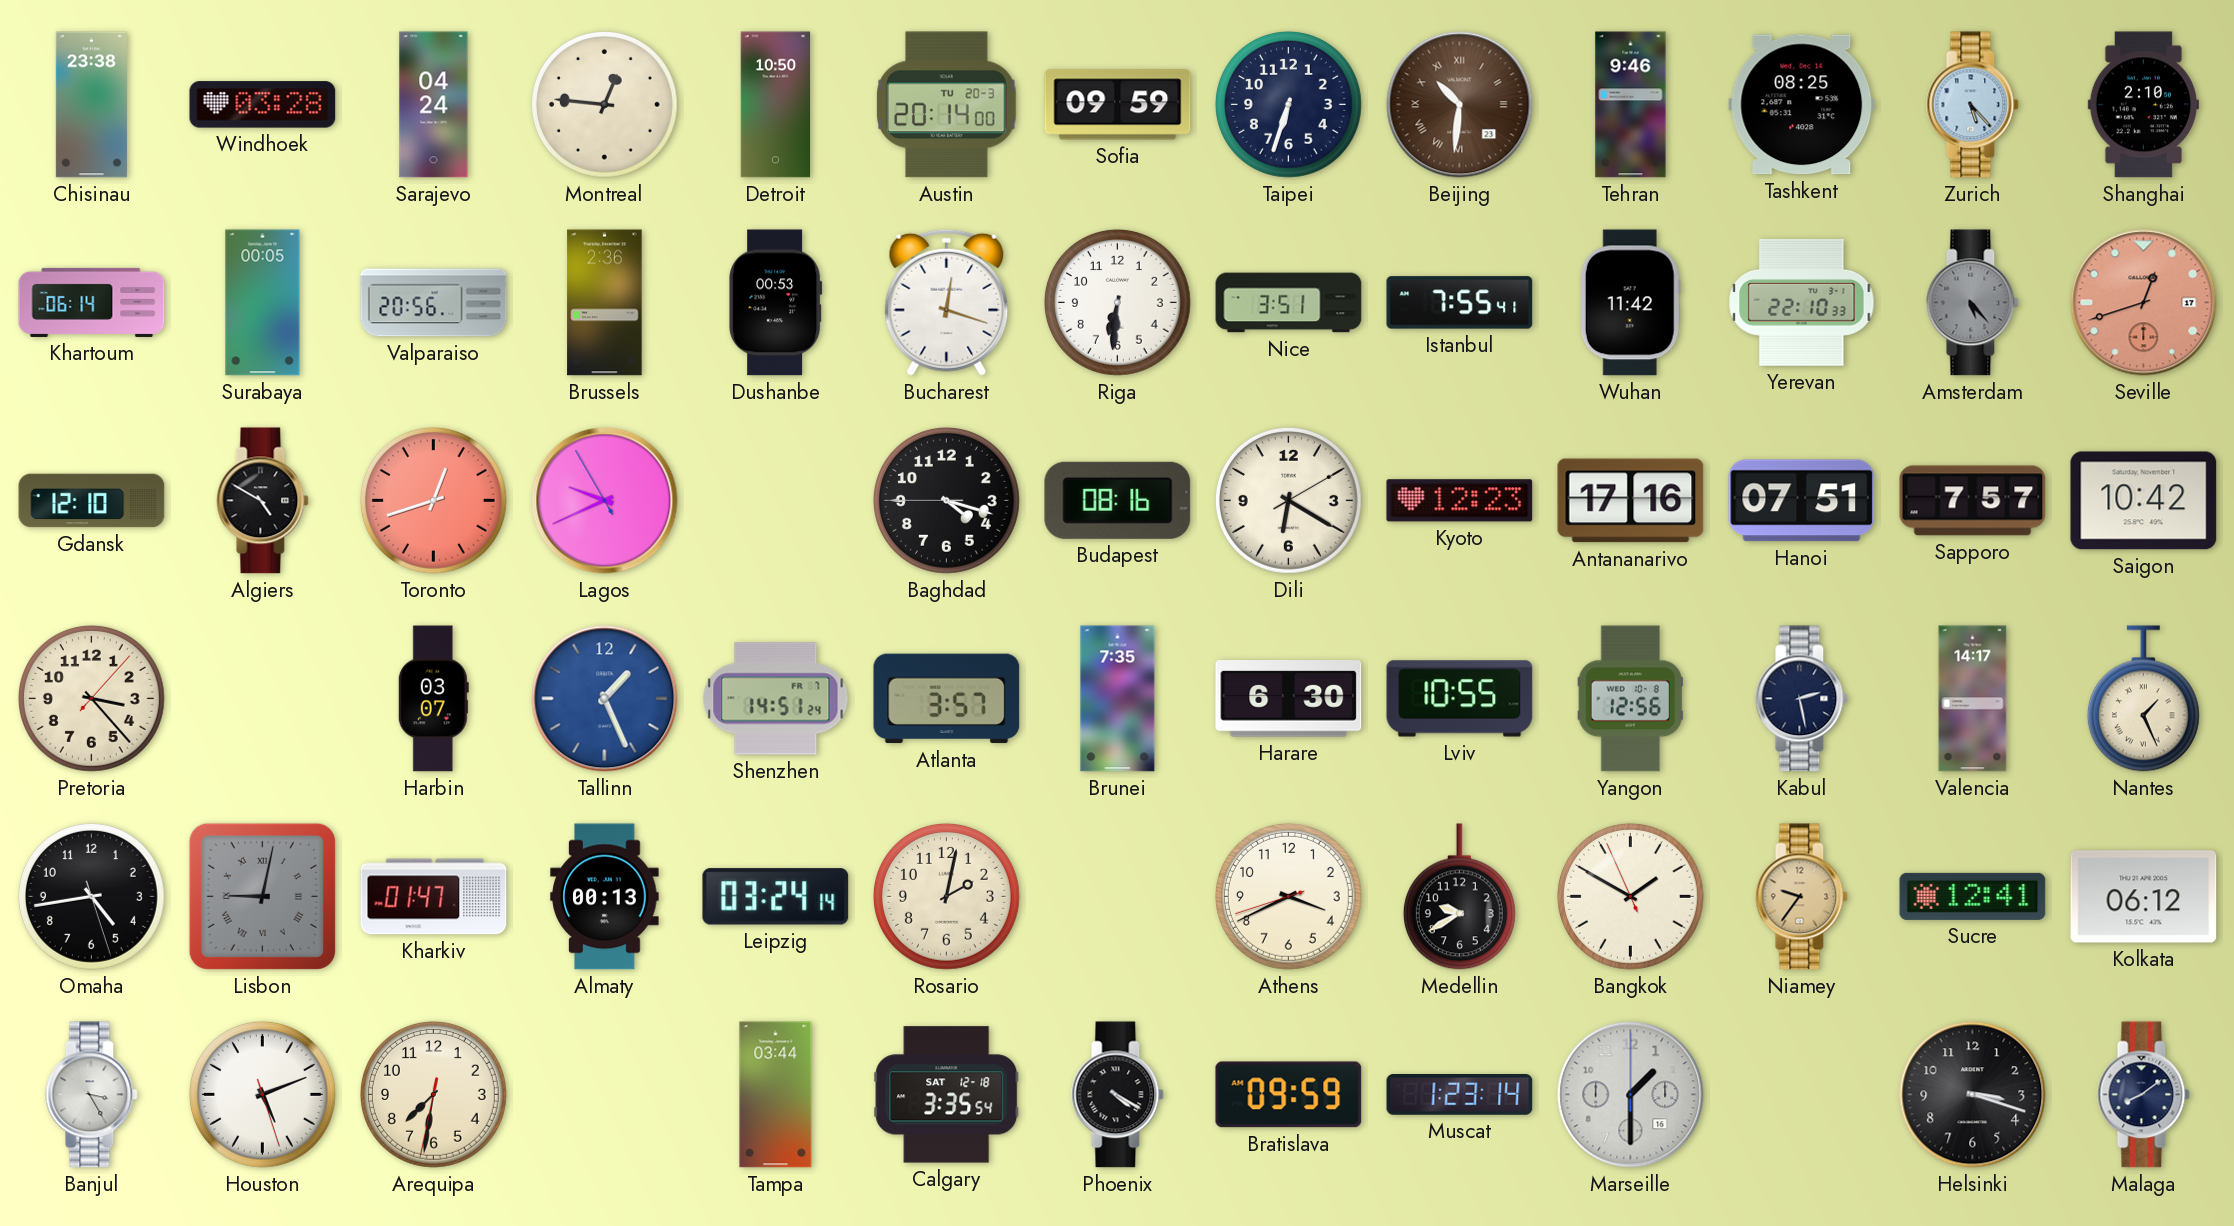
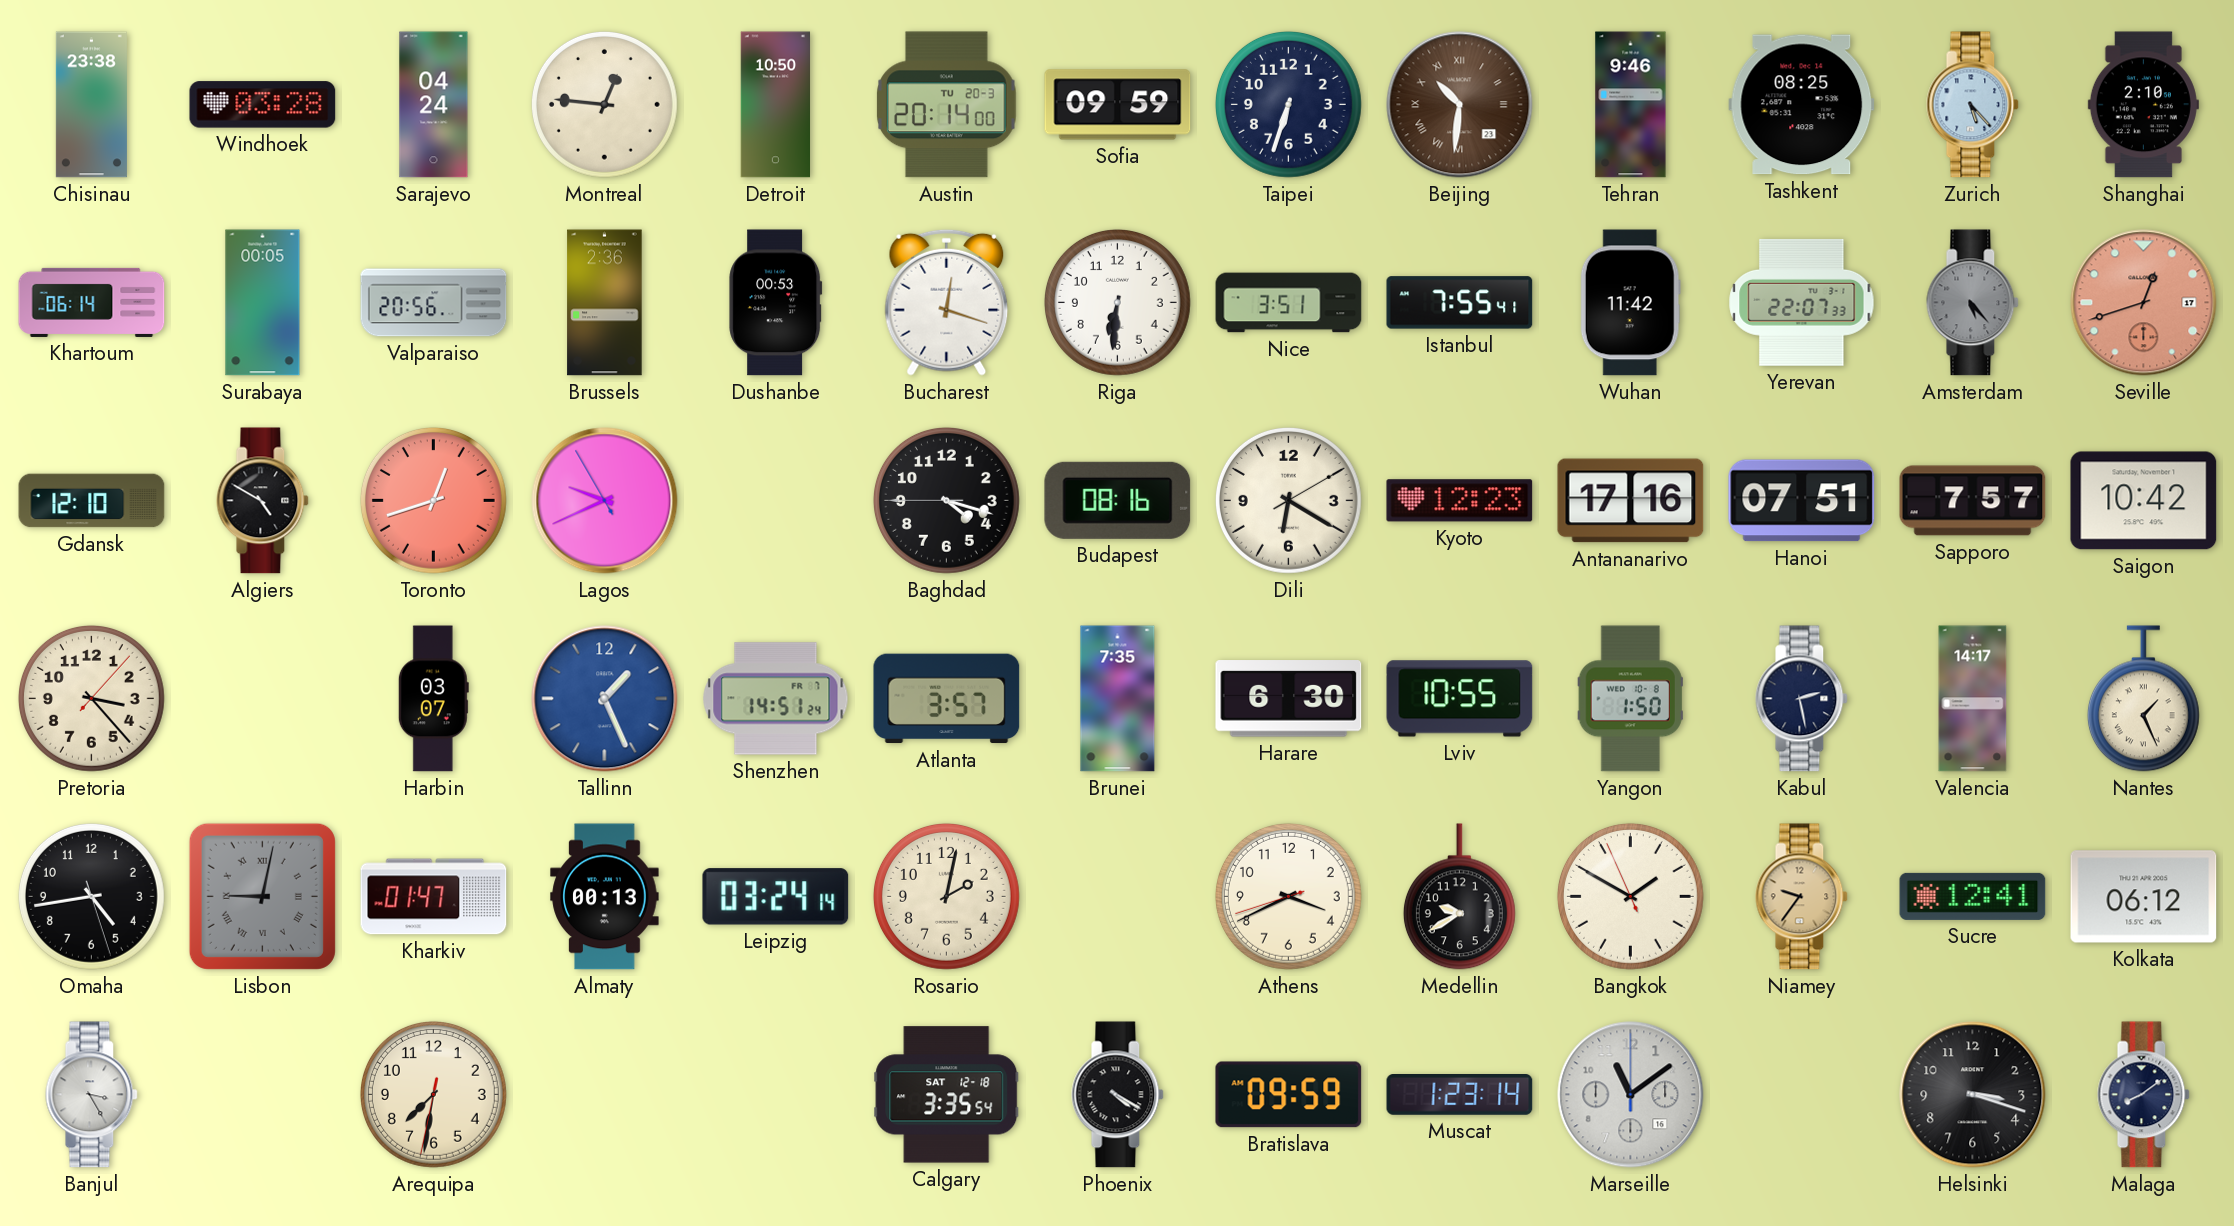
Yerevan: 22:10 -> 22:07 (1802, 302)
Yangon: 12:56 -> 1:50 (1630, 699)
Houston: 5:11 -> none (262, 1094)
Tampa: 03:44 -> none (776, 1095)
Marseille: 1:30 -> 11:09 (1631, 1095)
